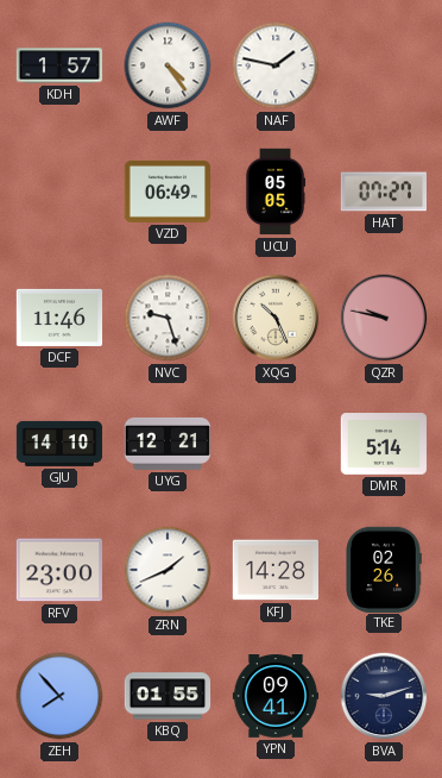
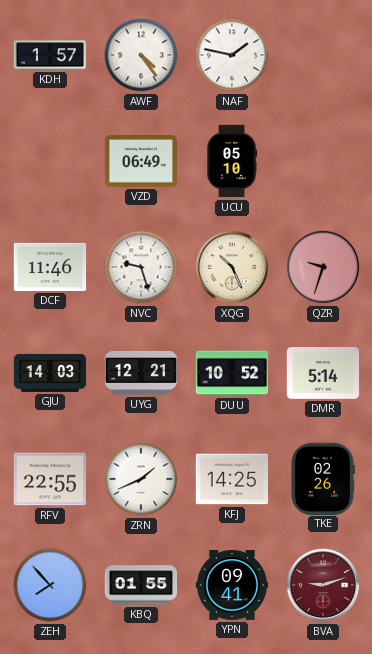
UCU: 05:05 -> 05:10 (233, 161)
HAT: 07:27 -> none (383, 192)
QZR: 9:47 -> 9:33 (323, 267)
GJU: 14:10 -> 14:03 (50, 373)
DUU: none -> 10:52 (232, 373)
RFV: 23:00 -> 22:55 (49, 479)
KFJ: 14:28 -> 14:25 (231, 479)
BVA dial: navy -> burgundy (323, 585)
